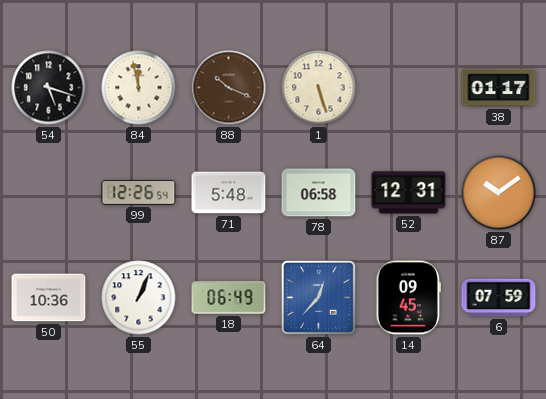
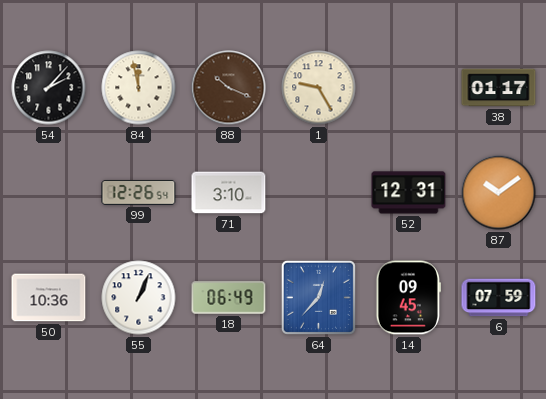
54: 5:18 -> 2:07 (49, 88)
1: 5:27 -> 9:25 (319, 88)
71: 5:48 -> 3:10 (229, 193)
78: 06:58 -> none (319, 193)
